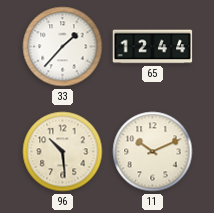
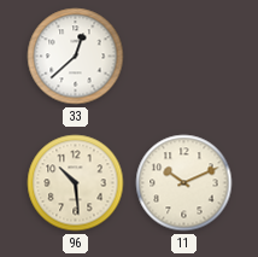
33: 1:37 -> 12:38 (76, 57)
65: 12:44 -> none (153, 47)
